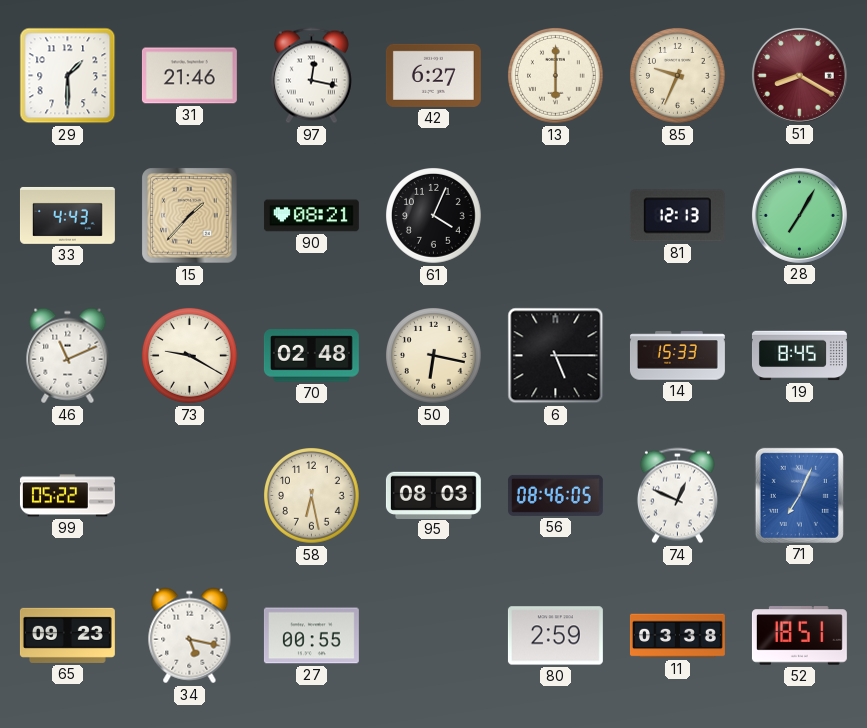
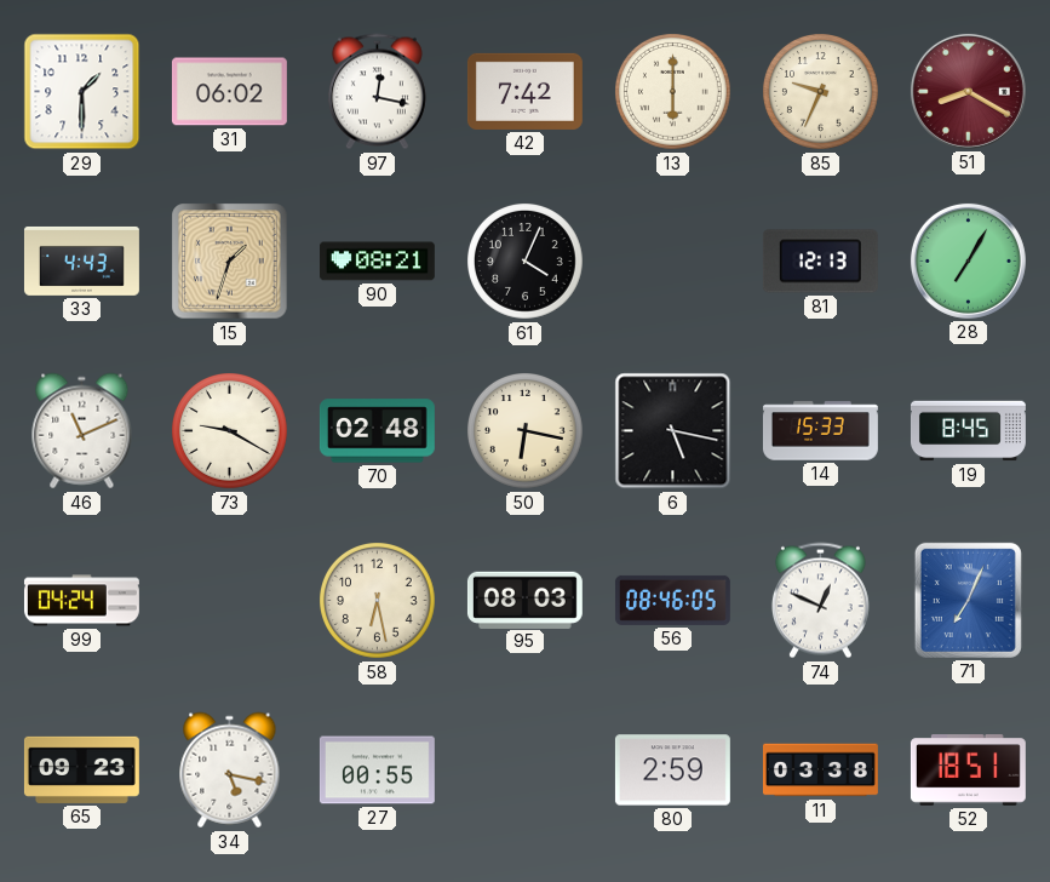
31: 21:46 -> 06:02 (229, 92)
42: 6:27 -> 7:42 (524, 91)
15: 1:37 -> 1:33 (230, 262)
6: 5:15 -> 5:17 (673, 431)
99: 05:22 -> 04:24 (81, 601)
